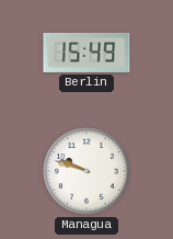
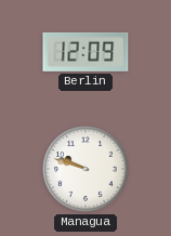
Berlin: 15:49 -> 12:09 (85, 52)
